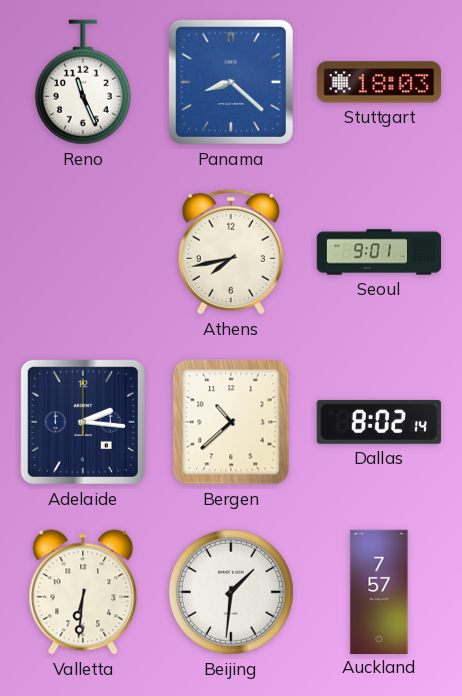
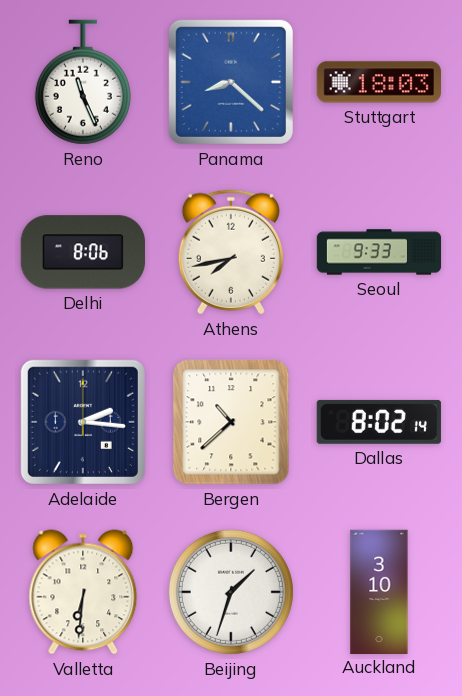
Delhi: none -> 8:06 (83, 252)
Seoul: 9:01 -> 9:33 (379, 252)
Beijing: 1:31 -> 1:33 (231, 592)
Auckland: 7:57 -> 3:10 (379, 591)
